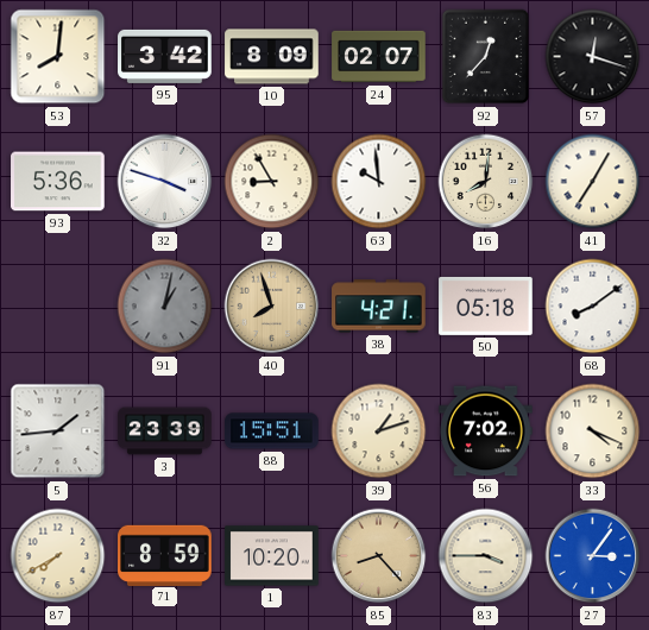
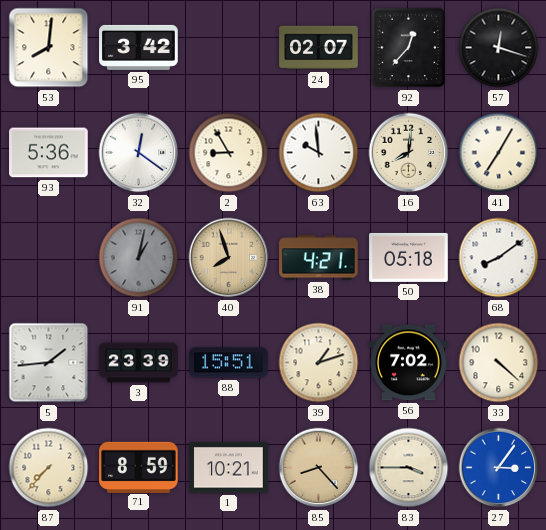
10: 8:09 -> none (272, 57)
32: 3:48 -> 12:21 (139, 153)
33: 4:19 -> 4:22 (499, 363)
87: 7:40 -> 7:37 (49, 468)
1: 10:20 -> 10:21 (229, 468)
